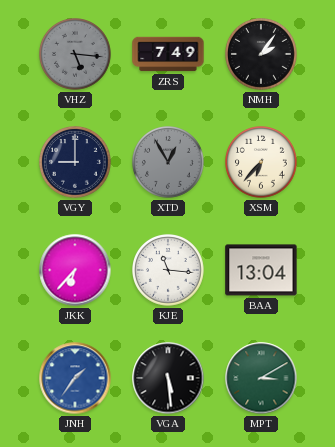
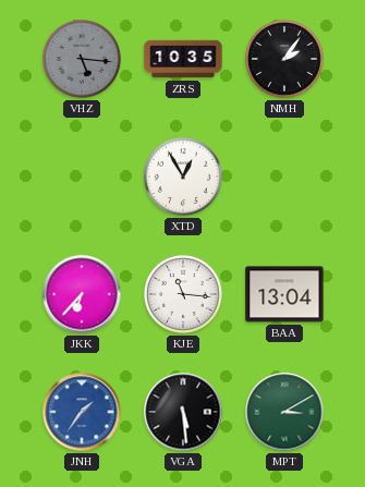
ZRS: 7:49 -> 10:35 (183, 59)
VGY: 9:00 -> none (76, 163)
XTD dial: grey -> white (184, 178)
XSM: 6:37 -> none (262, 163)
